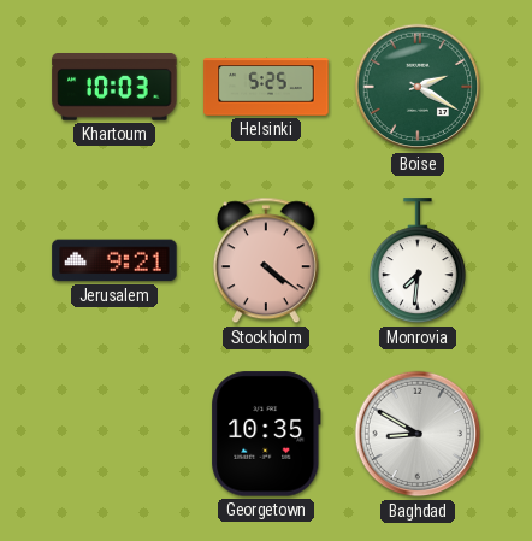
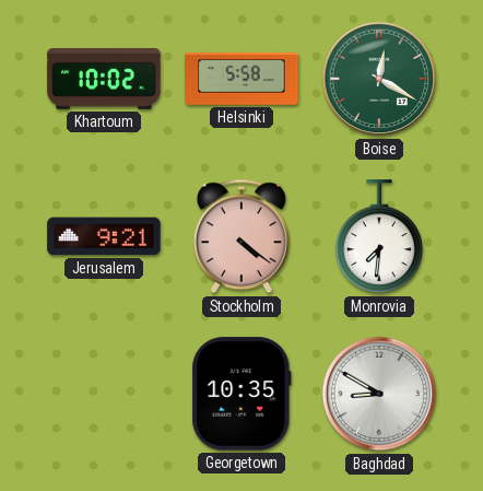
Khartoum: 10:03 -> 10:02 (104, 80)
Helsinki: 5:25 -> 5:58 (241, 79)
Boise: 2:20 -> 12:20 (379, 79)
